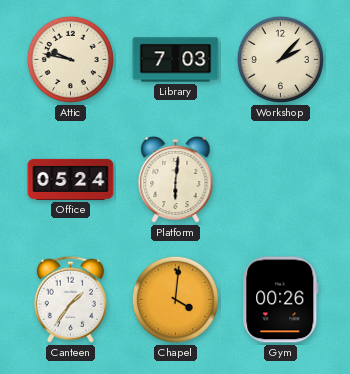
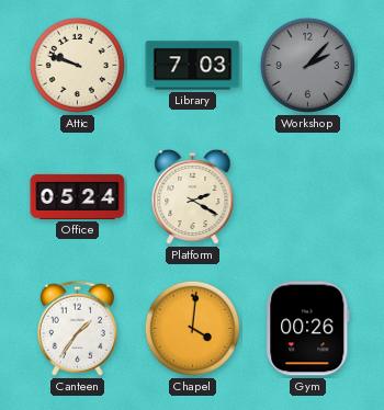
Attic: 9:47 -> 9:48 (77, 65)
Workshop dial: cream -> grey (307, 65)
Platform: 6:01 -> 2:20 (193, 197)
